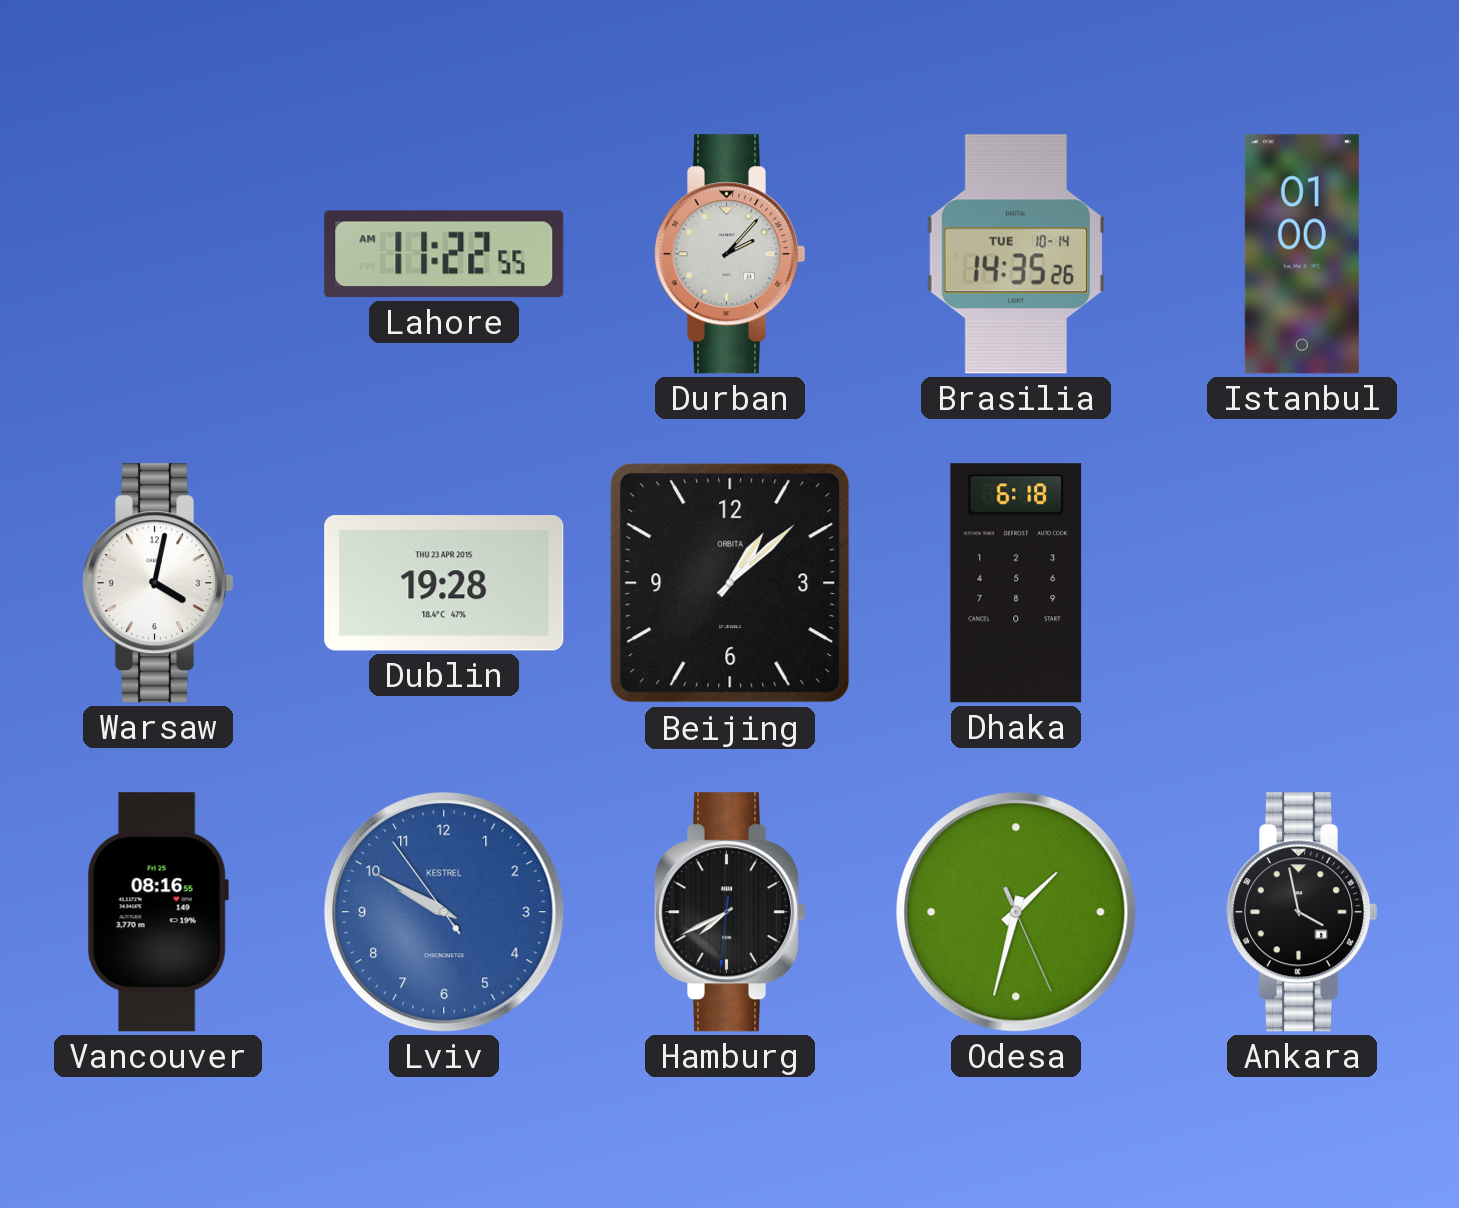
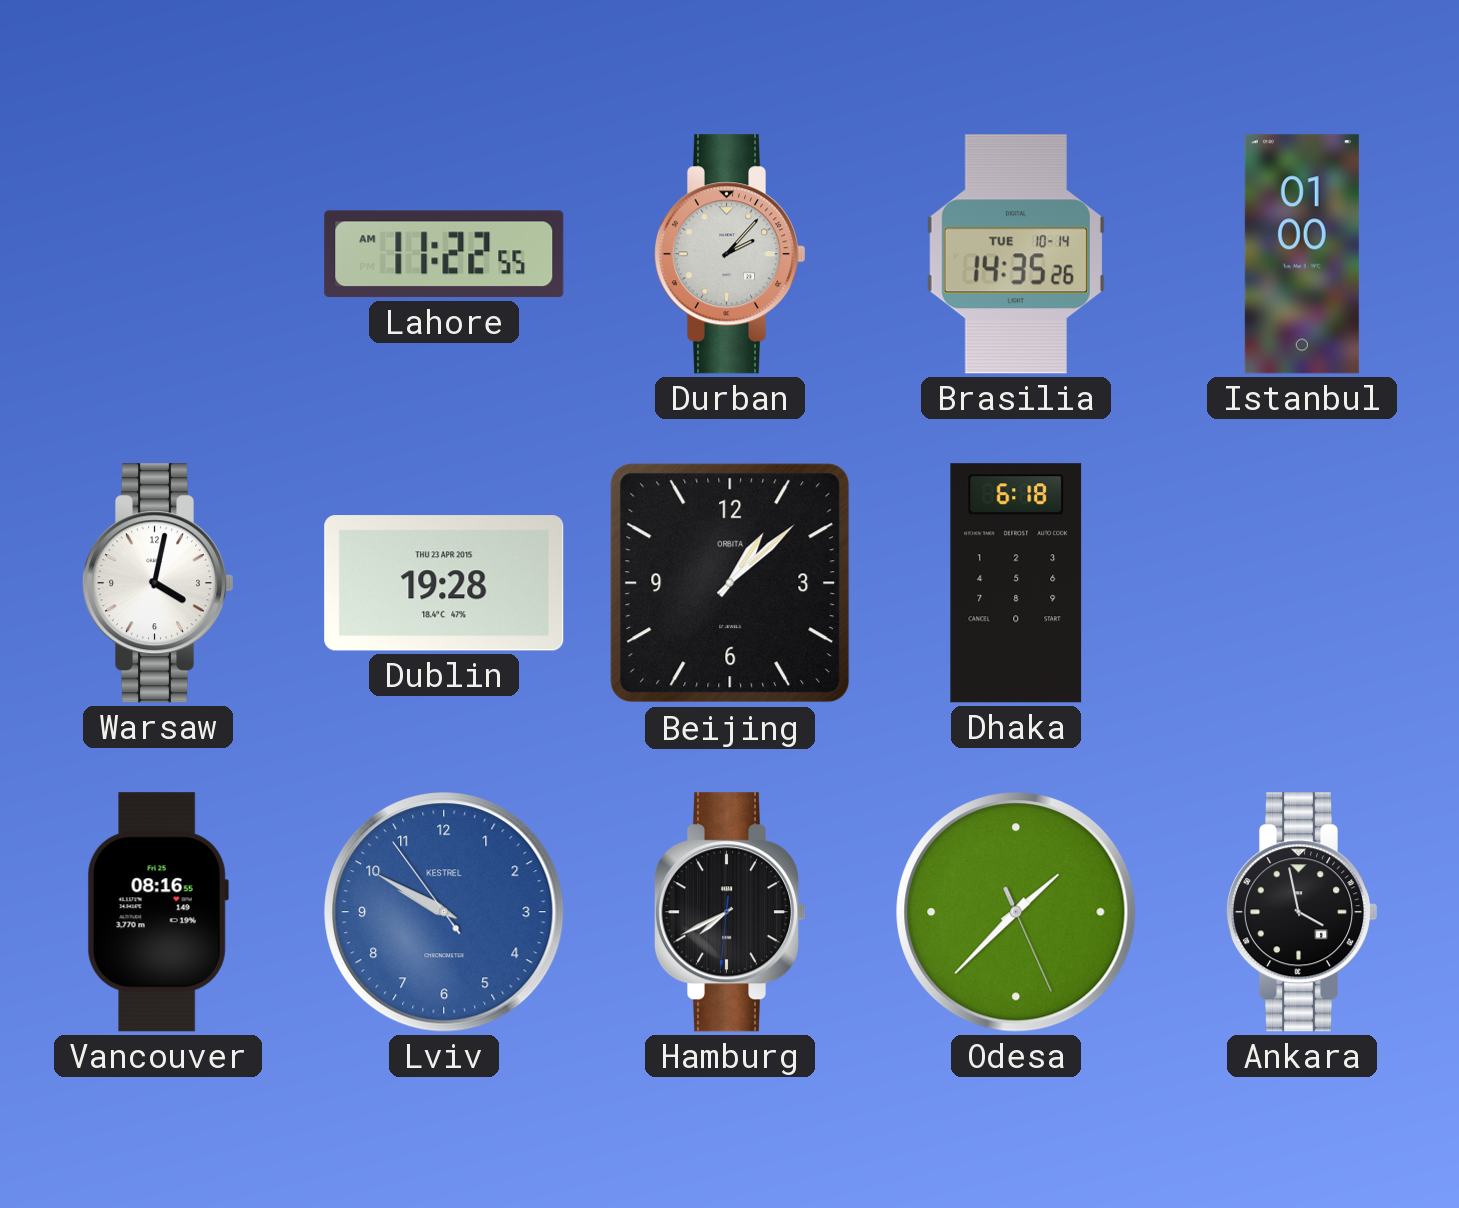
Odesa: 1:32 -> 1:37 (1016, 912)
